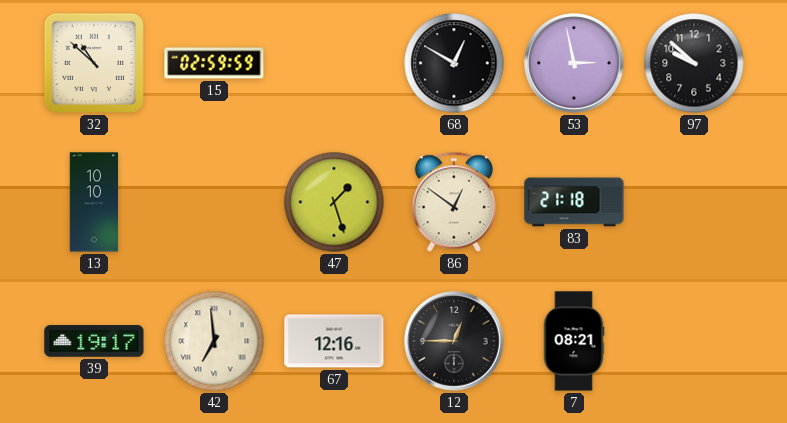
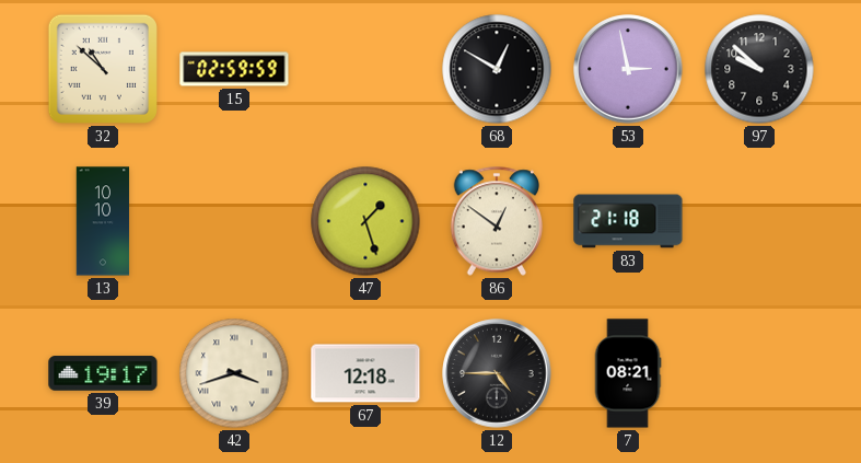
42: 6:59 -> 3:42 (234, 373)
67: 12:16 -> 12:18 (365, 373)
12: 12:45 -> 4:45 (497, 373)
